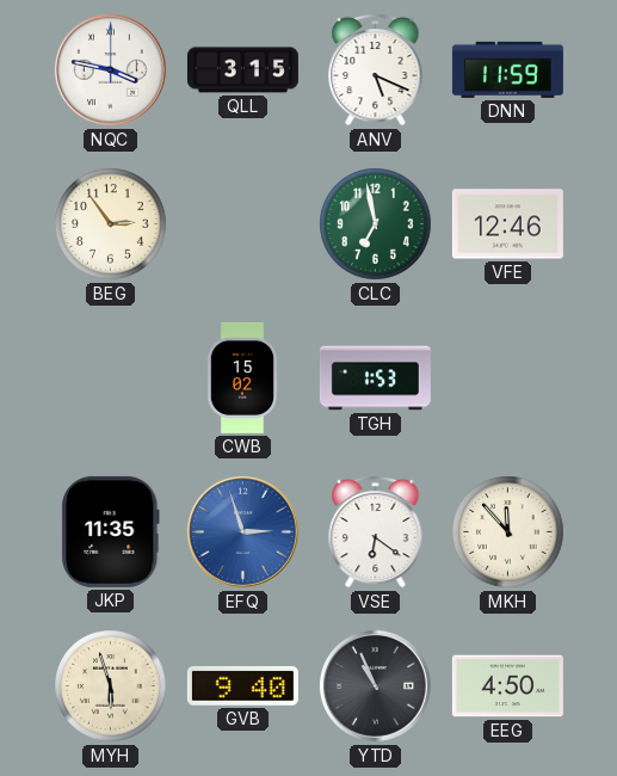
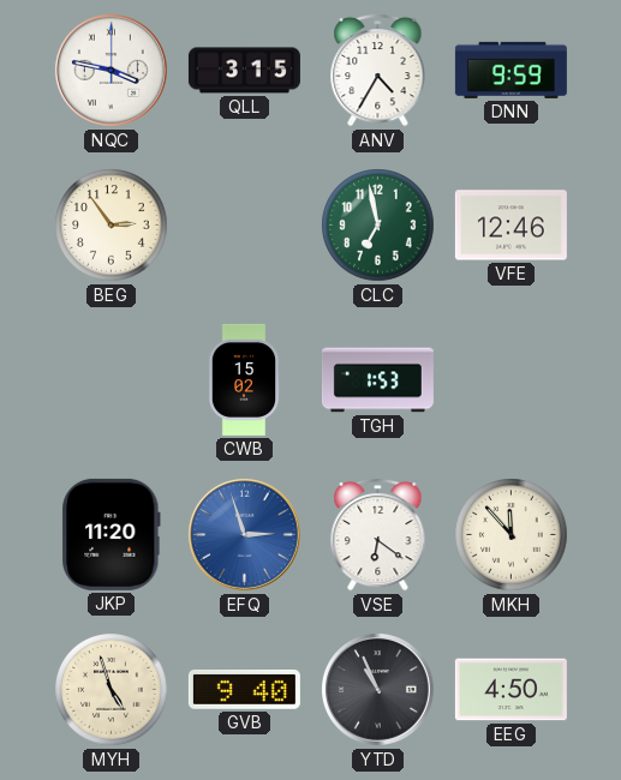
ANV: 5:19 -> 4:35 (378, 70)
DNN: 11:59 -> 9:59 (510, 70)
JKP: 11:35 -> 11:20 (112, 534)
MYH: 5:57 -> 4:57 (112, 690)
